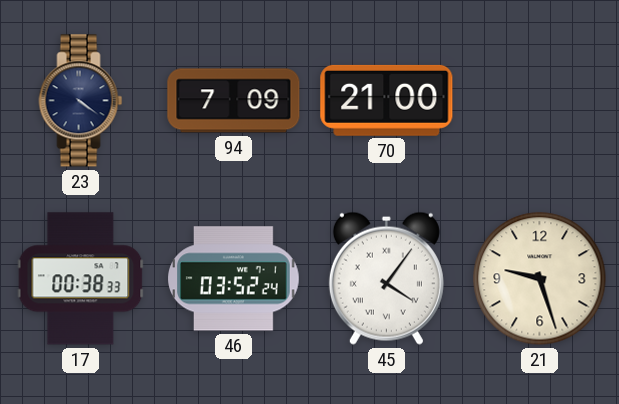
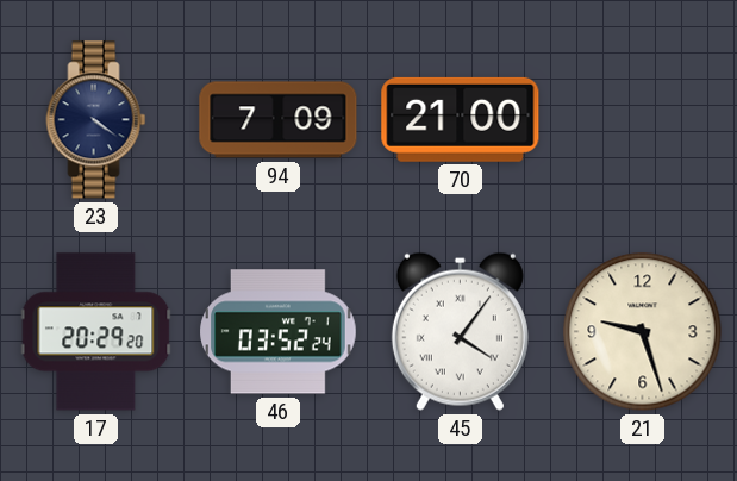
17: 00:38 -> 20:29 (96, 332)
